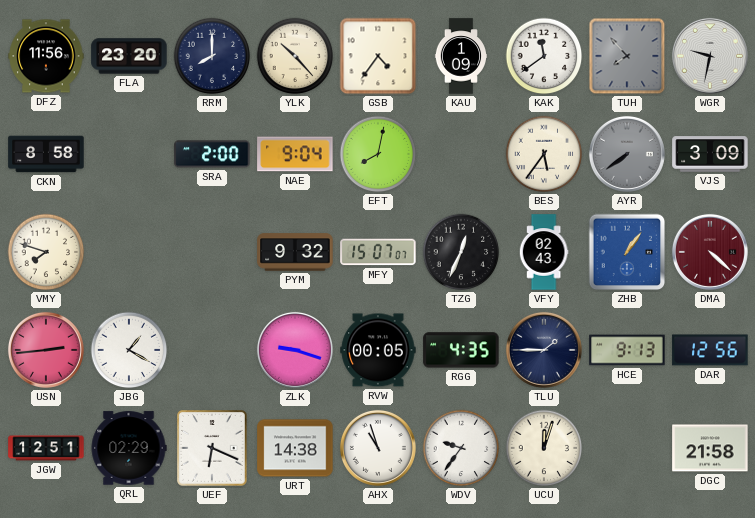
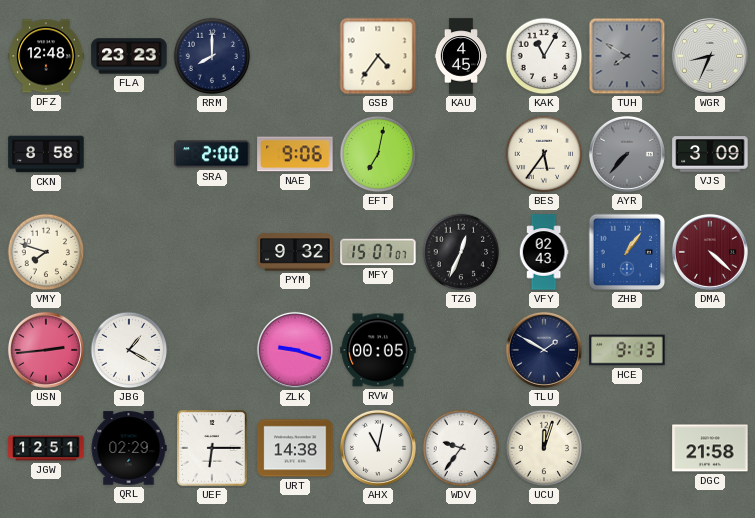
DFZ: 11:56 -> 12:48 (46, 56)
FLA: 23:20 -> 23:23 (129, 56)
YLK: 10:23 -> none (295, 56)
KAU: 1:09 -> 4:45 (461, 56)
KAK: 11:39 -> 11:05 (544, 56)
TUH: 7:53 -> 7:50 (627, 56)
WGR: 9:32 -> 8:34 (710, 56)
NAE: 9:04 -> 9:06 (295, 154)
EFT: 8:02 -> 7:02 (378, 154)
AYR: 7:39 -> 7:37 (627, 154)
RGG: 4:35 -> none (461, 350)
TLU: 1:45 -> 1:50 (544, 350)
DAR: 12:56 -> none (710, 350)
UEF: 6:19 -> 6:15 (213, 449)
AHX: 10:57 -> 11:02 (378, 448)
